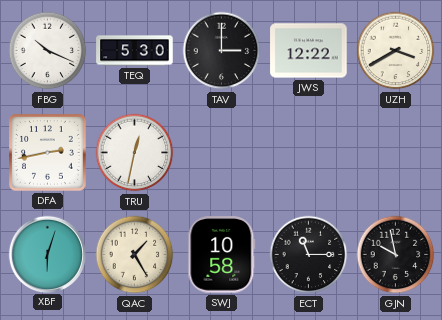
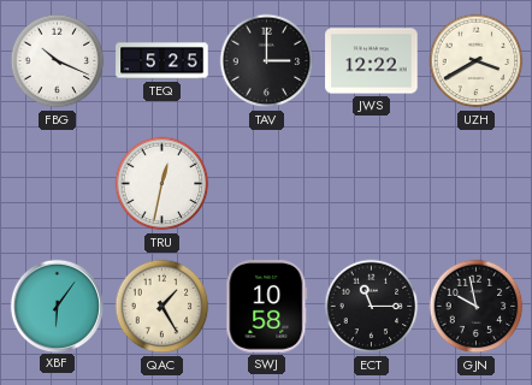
TEQ: 5:30 -> 5:25 (162, 61)
DFA: 2:43 -> none (48, 153)
XBF: 6:03 -> 6:06 (57, 306)
